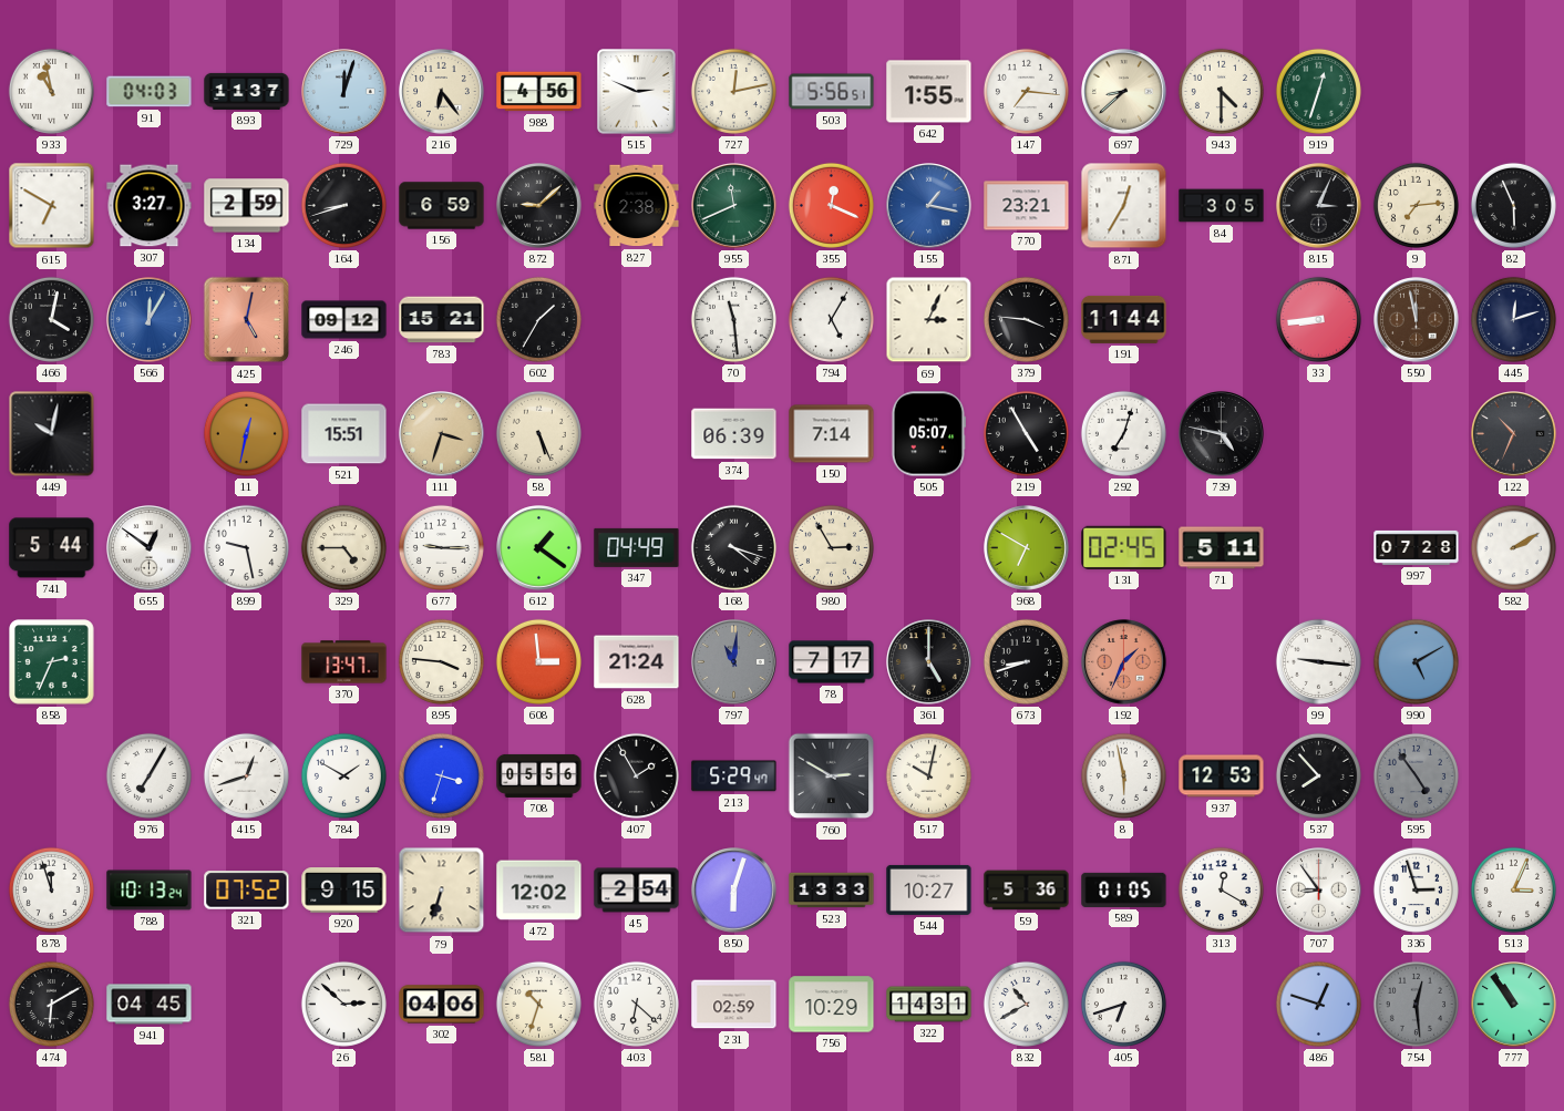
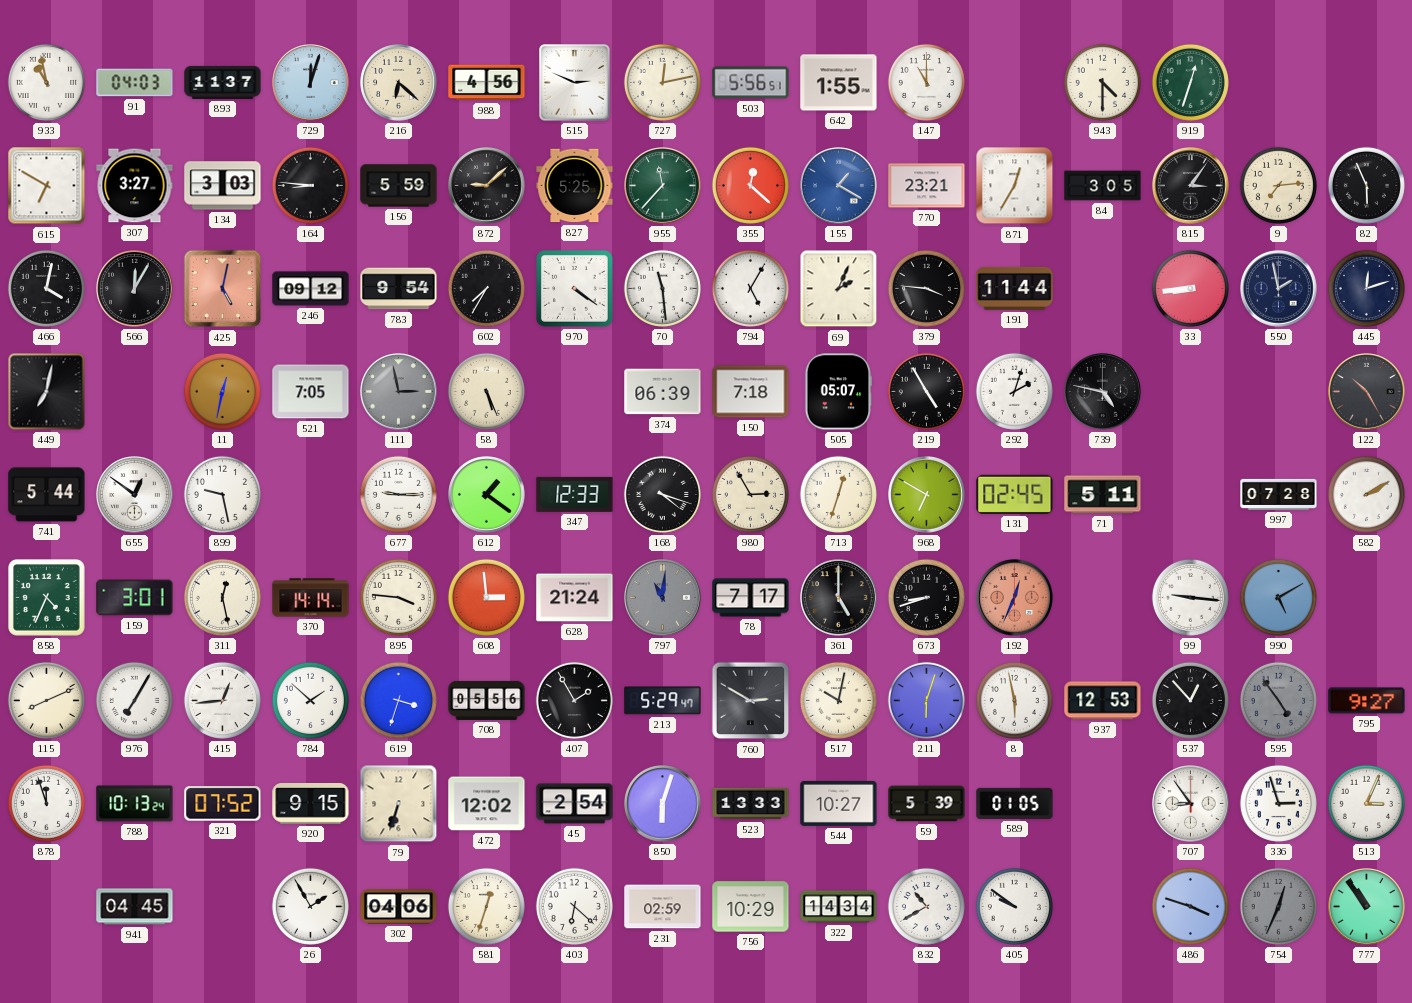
216: 6:24 -> 6:22 (399, 83)
147: 7:16 -> 11:00 (926, 82)
697: 8:38 -> none (1124, 92)
134: 2:59 -> 3:03 (223, 186)
164: 8:42 -> 8:46 (310, 185)
156: 6:59 -> 5:59 (399, 186)
827: 2:38 -> 5:25 (575, 186)
955: 11:41 -> 11:37 (663, 186)
355: 12:19 -> 12:22 (750, 185)
155: 1:17 -> 1:20 (839, 186)
815: 3:04 -> 3:06 (1191, 186)
566 dial: blue -> black (135, 289)
783: 15:21 -> 9:54 (399, 289)
602: 1:35 -> 7:35 (486, 288)
970: none -> 4:21 (575, 289)
69: 3:04 -> 2:04 (839, 289)
550: 11:58 -> 1:58 (1279, 289)
550 dial: brown -> navy (1279, 289)
449: 10:02 -> 7:02 (47, 392)
521: 15:51 -> 7:05 (311, 392)
111: 3:33 -> 2:58 (399, 392)
111 dial: champagne -> grey (399, 392)
150: 7:14 -> 7:18 (751, 392)
292: 7:03 -> 2:03 (1014, 391)
122: 10:34 -> 10:25 (1367, 392)
329: 4:45 -> none (343, 547)
347: 04:49 -> 12:33 (575, 494)
713: none -> 12:33 (838, 494)
858: 2:34 -> 4:34 (47, 598)
159: none -> 3:01 (135, 598)
311: none -> 12:28 (222, 597)
370: 13:47 -> 14:14 (311, 598)
192: 1:34 -> 12:34 (1015, 598)
115: none -> 8:11 (46, 700)
415: 12:42 -> 12:44 (222, 700)
784: 1:50 -> 1:52 (310, 700)
211: none -> 6:03 (926, 700)
537: 7:53 -> 12:53 (1190, 700)
795: none -> 9:27 (1367, 701)
59: 5:36 -> 5:39 (927, 804)
313: 12:20 -> none (1221, 889)
474: 6:10 -> none (51, 1004)
26: 2:52 -> 1:55 (310, 906)
581: 10:33 -> 12:33 (486, 906)
322: 14:31 -> 14:34 (839, 907)
405: 6:42 -> 9:51 (1014, 906)
486: 12:48 -> 3:48 (1190, 906)
754: 12:29 -> 12:34 (1278, 906)
